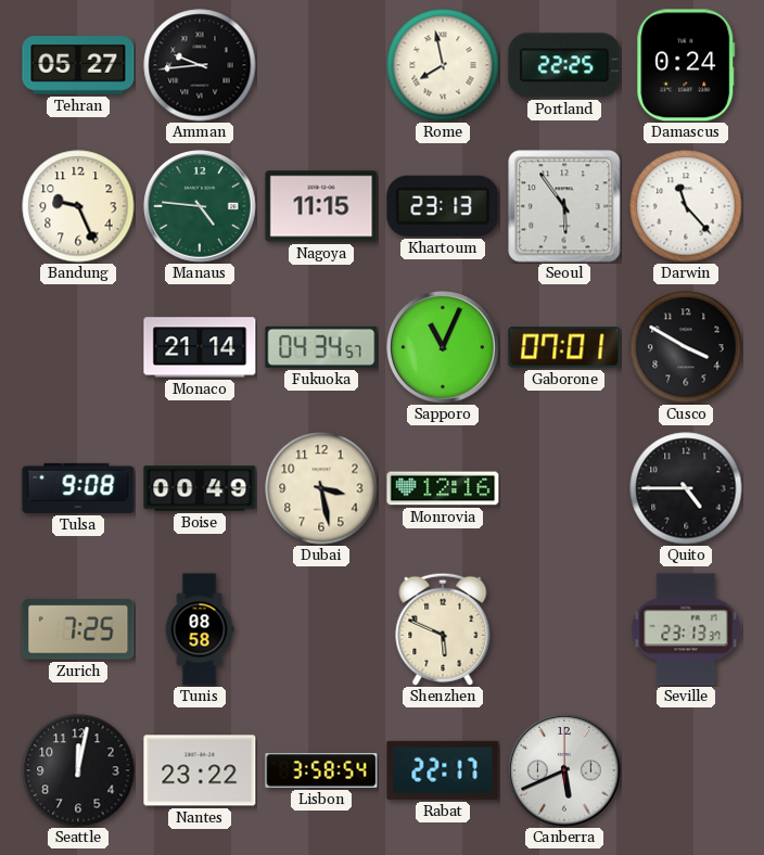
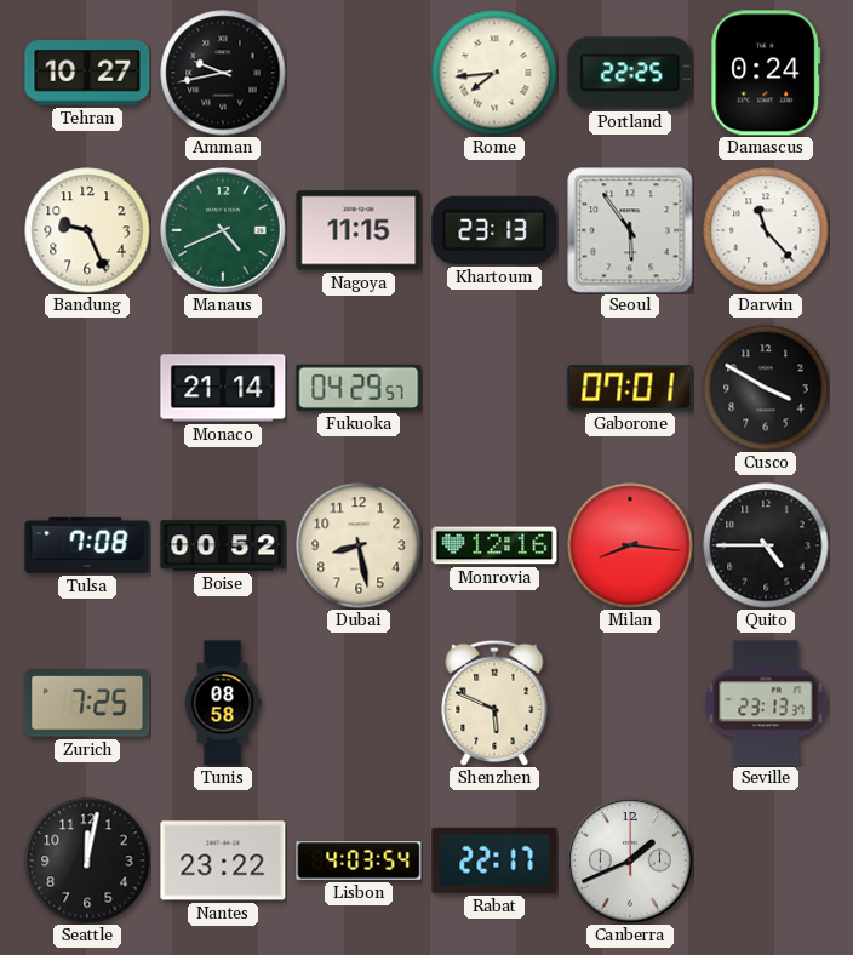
Tehran: 05:27 -> 10:27 (87, 73)
Amman: 9:44 -> 9:43 (223, 73)
Rome: 7:58 -> 7:44 (494, 73)
Manaus: 4:46 -> 4:41 (223, 230)
Fukuoka: 04:34 -> 04:29 (359, 388)
Sapporo: 11:04 -> none (443, 347)
Tulsa: 9:08 -> 7:08 (87, 545)
Boise: 00:49 -> 00:52 (223, 545)
Dubai: 3:28 -> 8:28 (359, 545)
Milan: none -> 8:16 (630, 545)
Lisbon: 3:58 -> 4:03 (359, 862)
Canberra: 5:41 -> 1:41 (630, 860)
